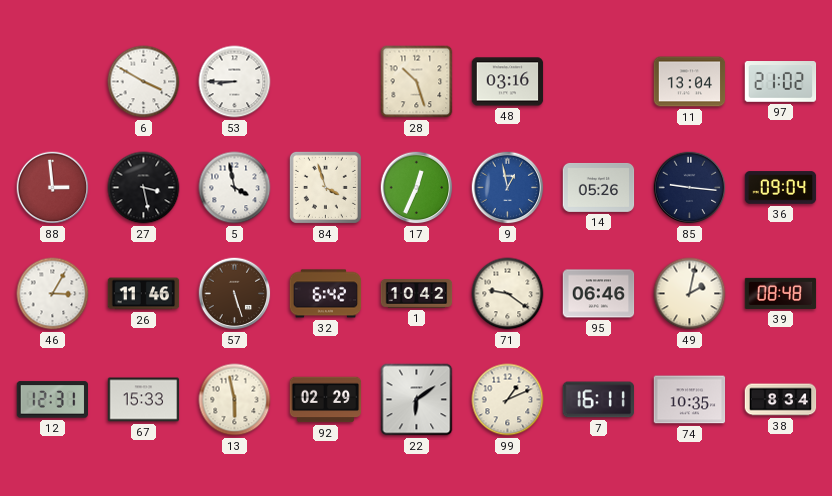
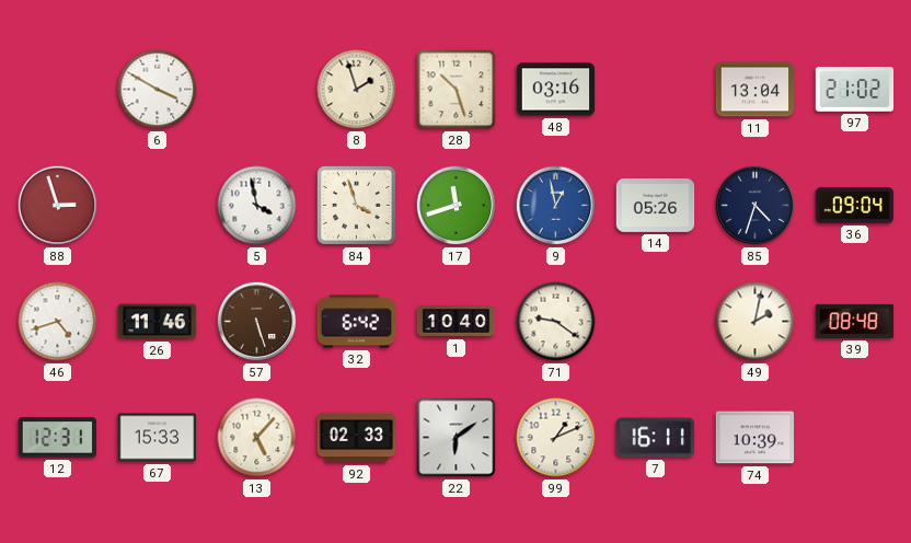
53: 8:45 -> none (235, 82)
8: none -> 1:57 (357, 90)
88: 2:59 -> 2:57 (58, 206)
27: 3:28 -> none (144, 188)
17: 12:34 -> 11:42 (457, 206)
85: 9:16 -> 4:33 (756, 206)
46: 3:05 -> 4:42 (58, 322)
1: 10:42 -> 10:40 (457, 322)
95: 06:46 -> none (599, 294)
13: 5:58 -> 5:07 (257, 438)
92: 02:29 -> 02:33 (357, 438)
74: 10:35 -> 10:39 (756, 438)
38: 8:34 -> none (781, 400)
